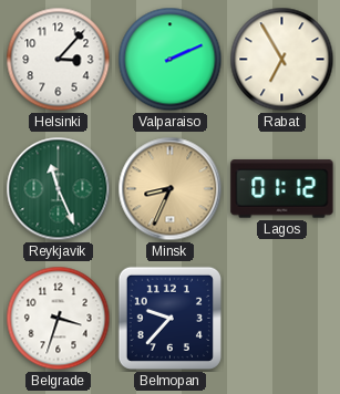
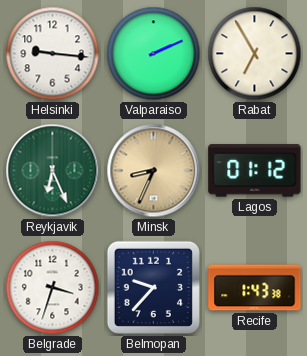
Helsinki: 3:07 -> 9:16 (53, 54)
Reykjavik: 11:26 -> 6:26 (53, 171)
Recife: none -> 1:43 (255, 288)
